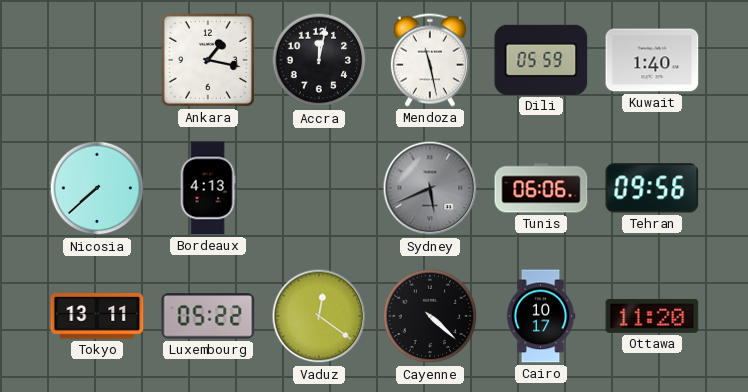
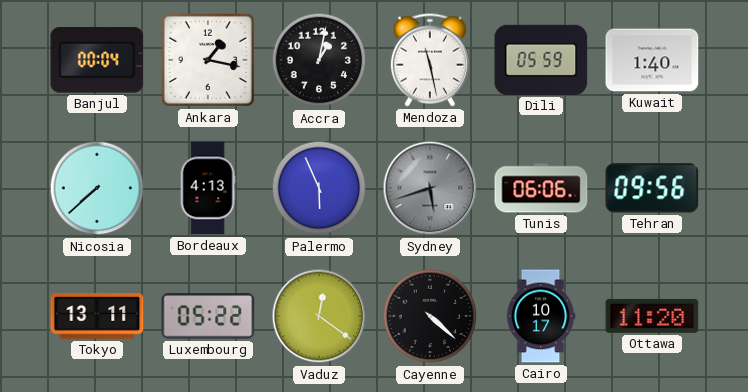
Banjul: none -> 00:04 (97, 60)
Accra: 12:02 -> 1:02 (319, 60)
Palermo: none -> 5:56 (319, 188)
Sydney: 5:41 -> 5:42 (430, 188)
